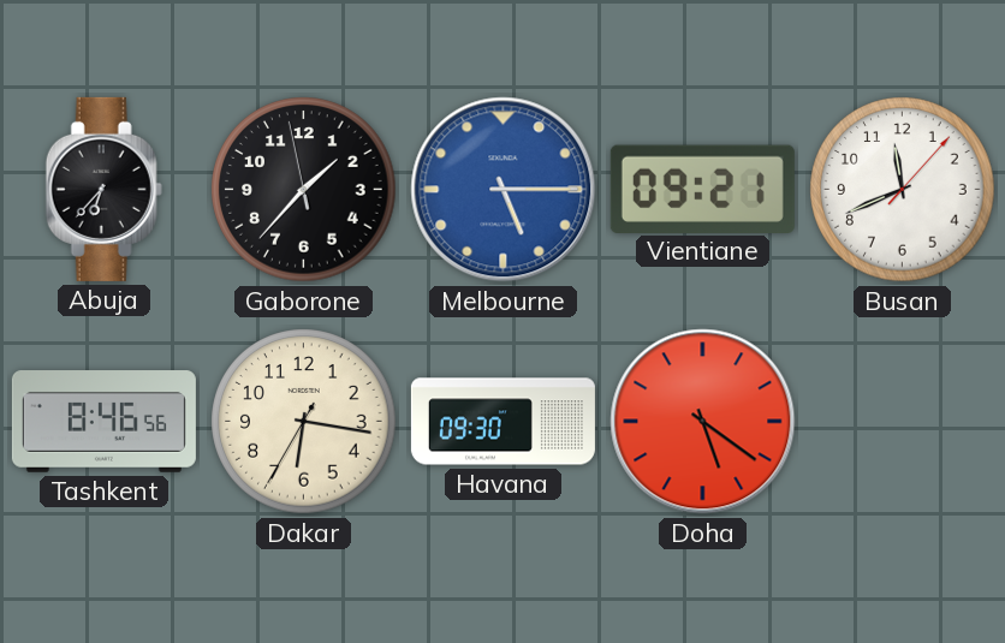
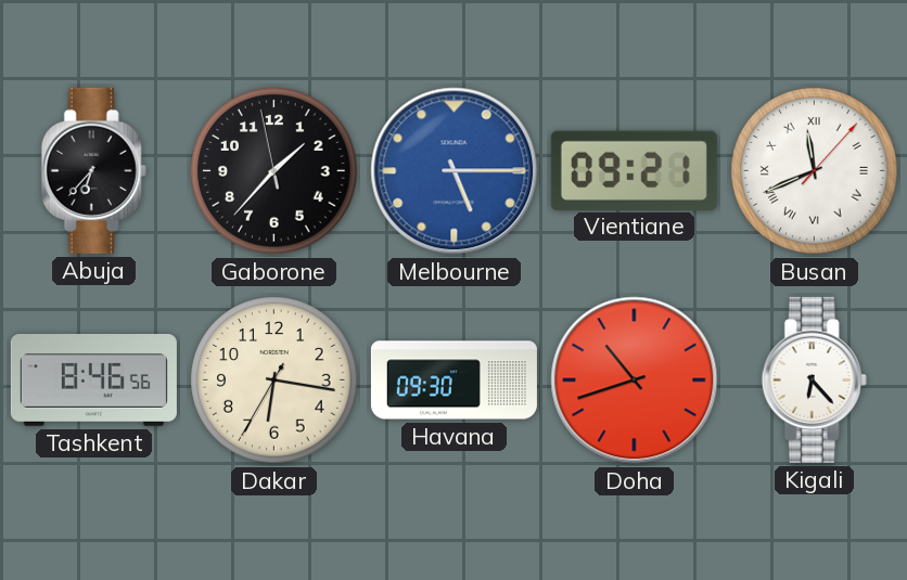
Busan numerals: Arabic -> Roman (815, 171)
Doha: 5:21 -> 10:42 (635, 381)
Kigali: none -> 6:23 (814, 379)
